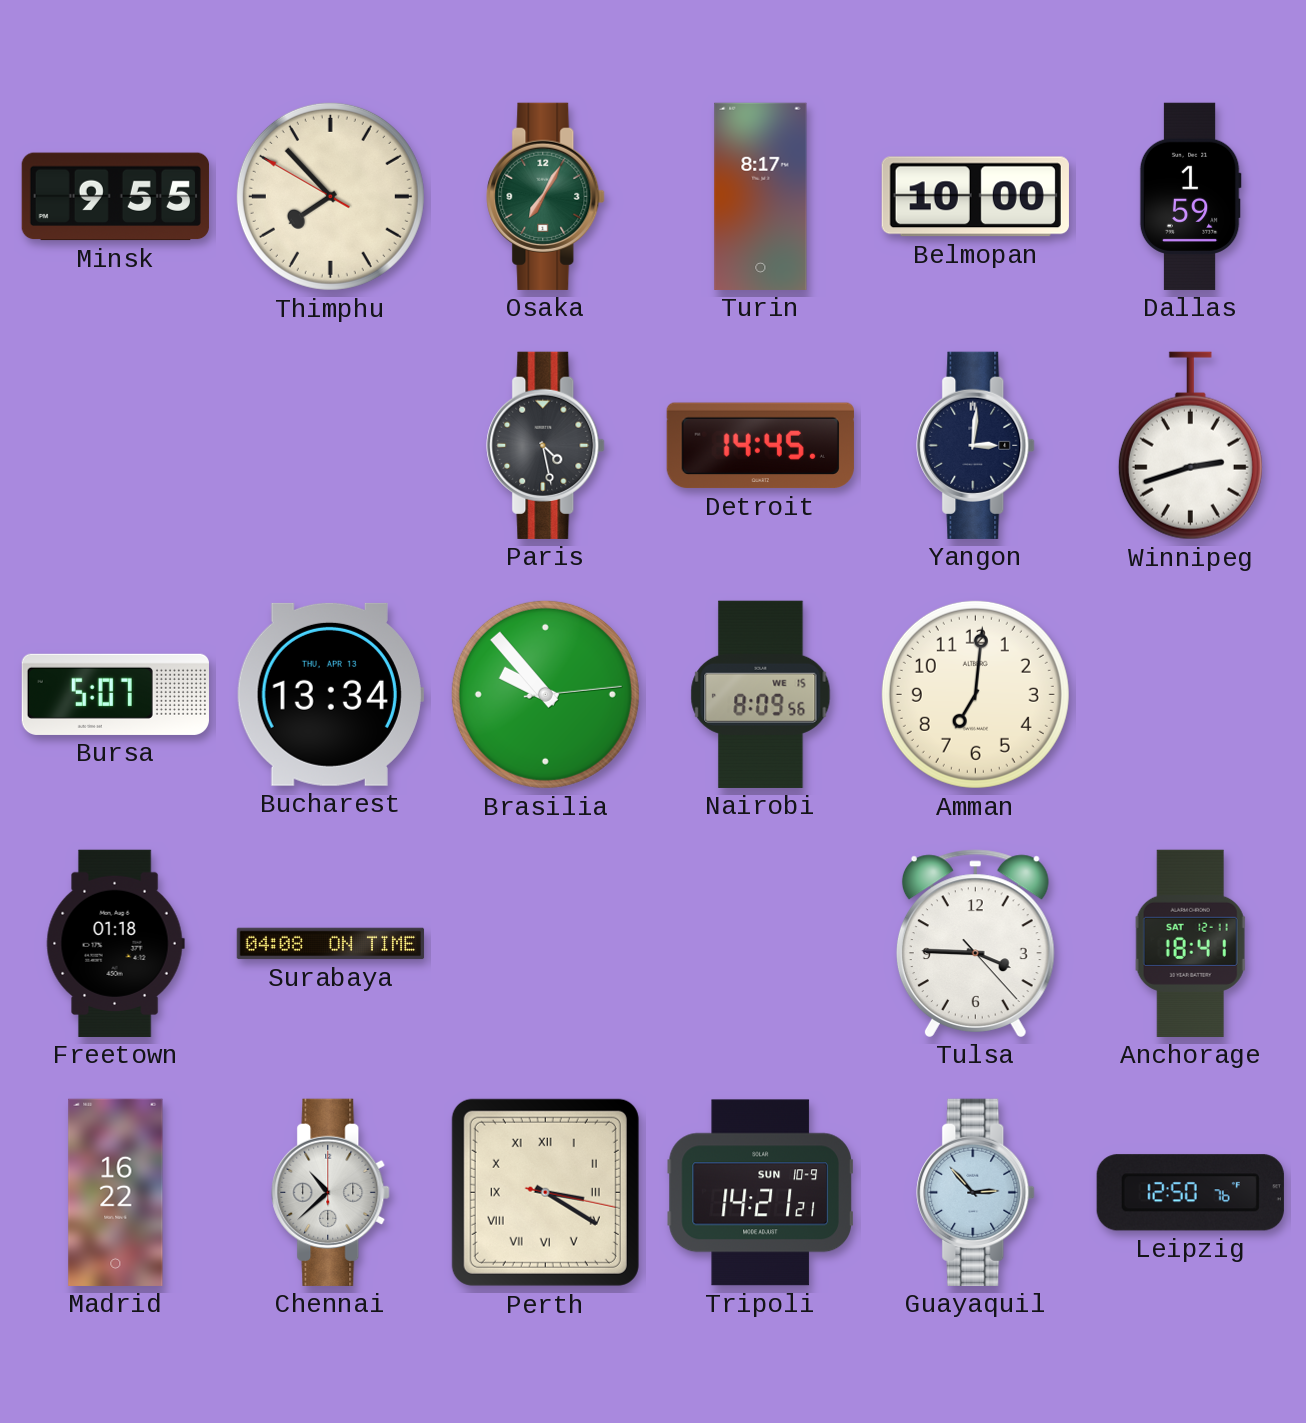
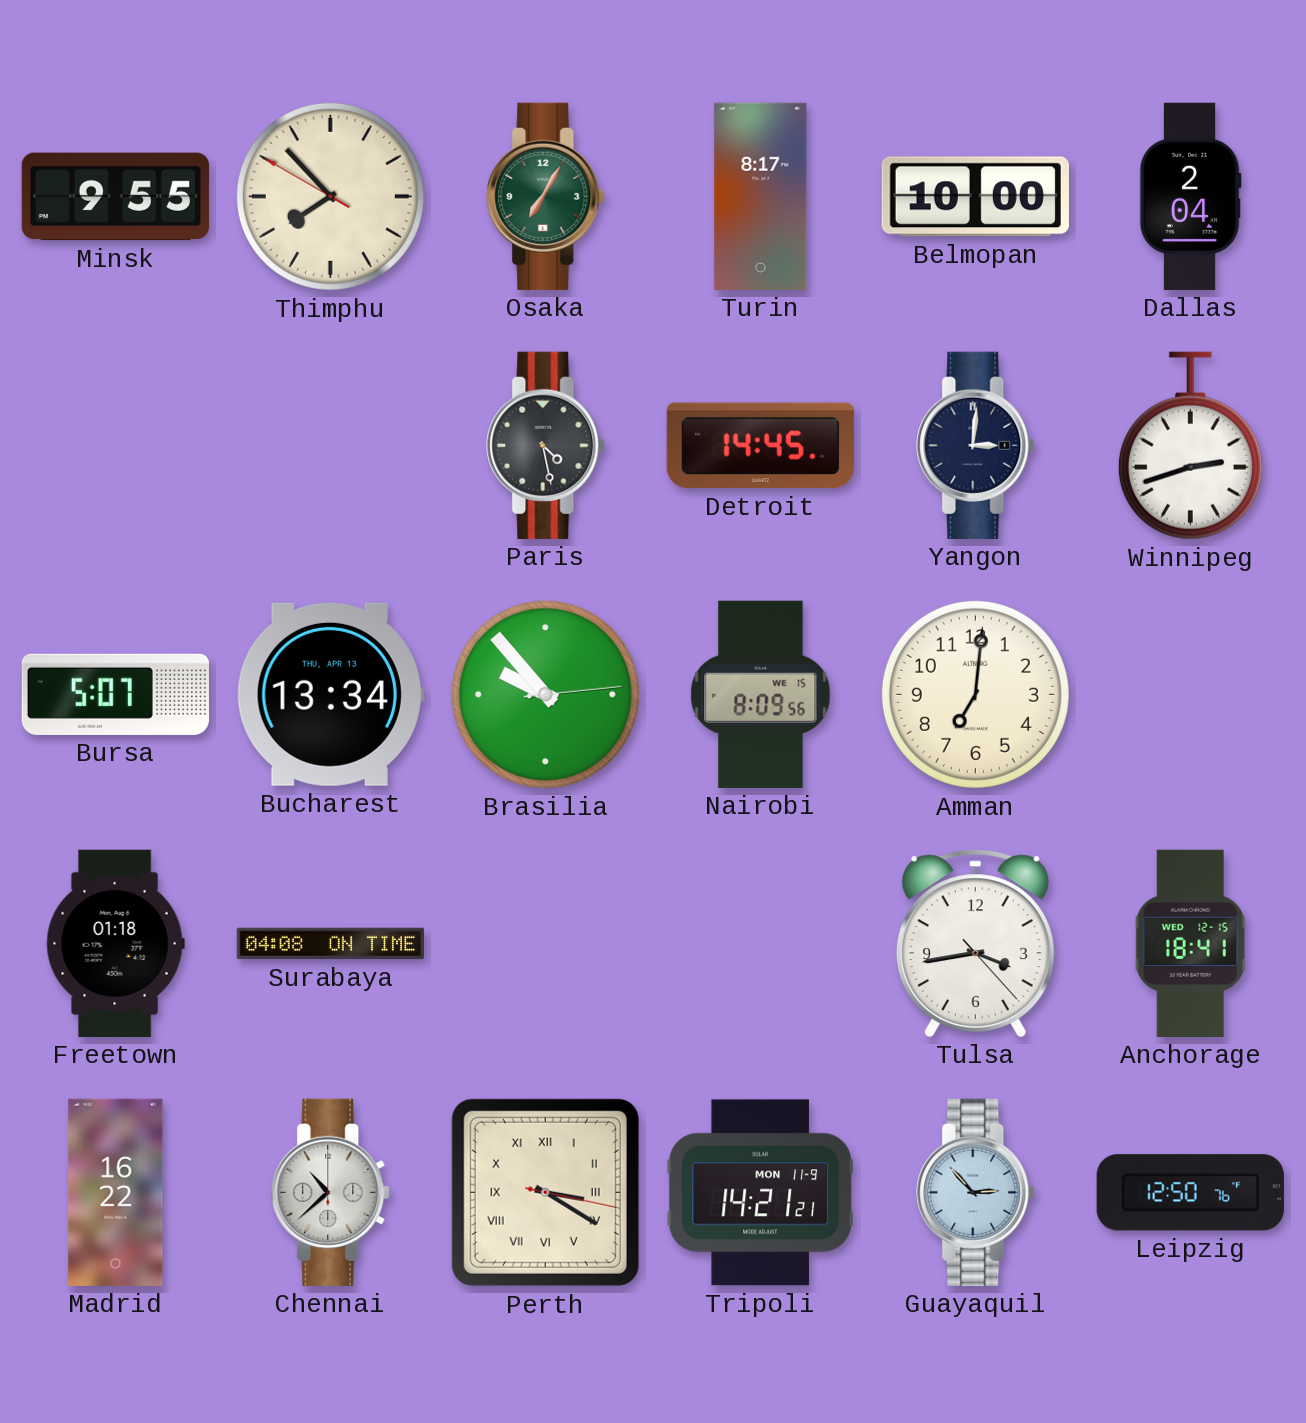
Dallas: 1:59 -> 2:04 (1190, 196)
Tulsa: 3:45 -> 3:43 (975, 943)
Anchorage date: SAT 12-11 -> WED 12-15 (1191, 943)
Tripoli date: SUN 10-9 -> MON 11-9 (760, 1193)
